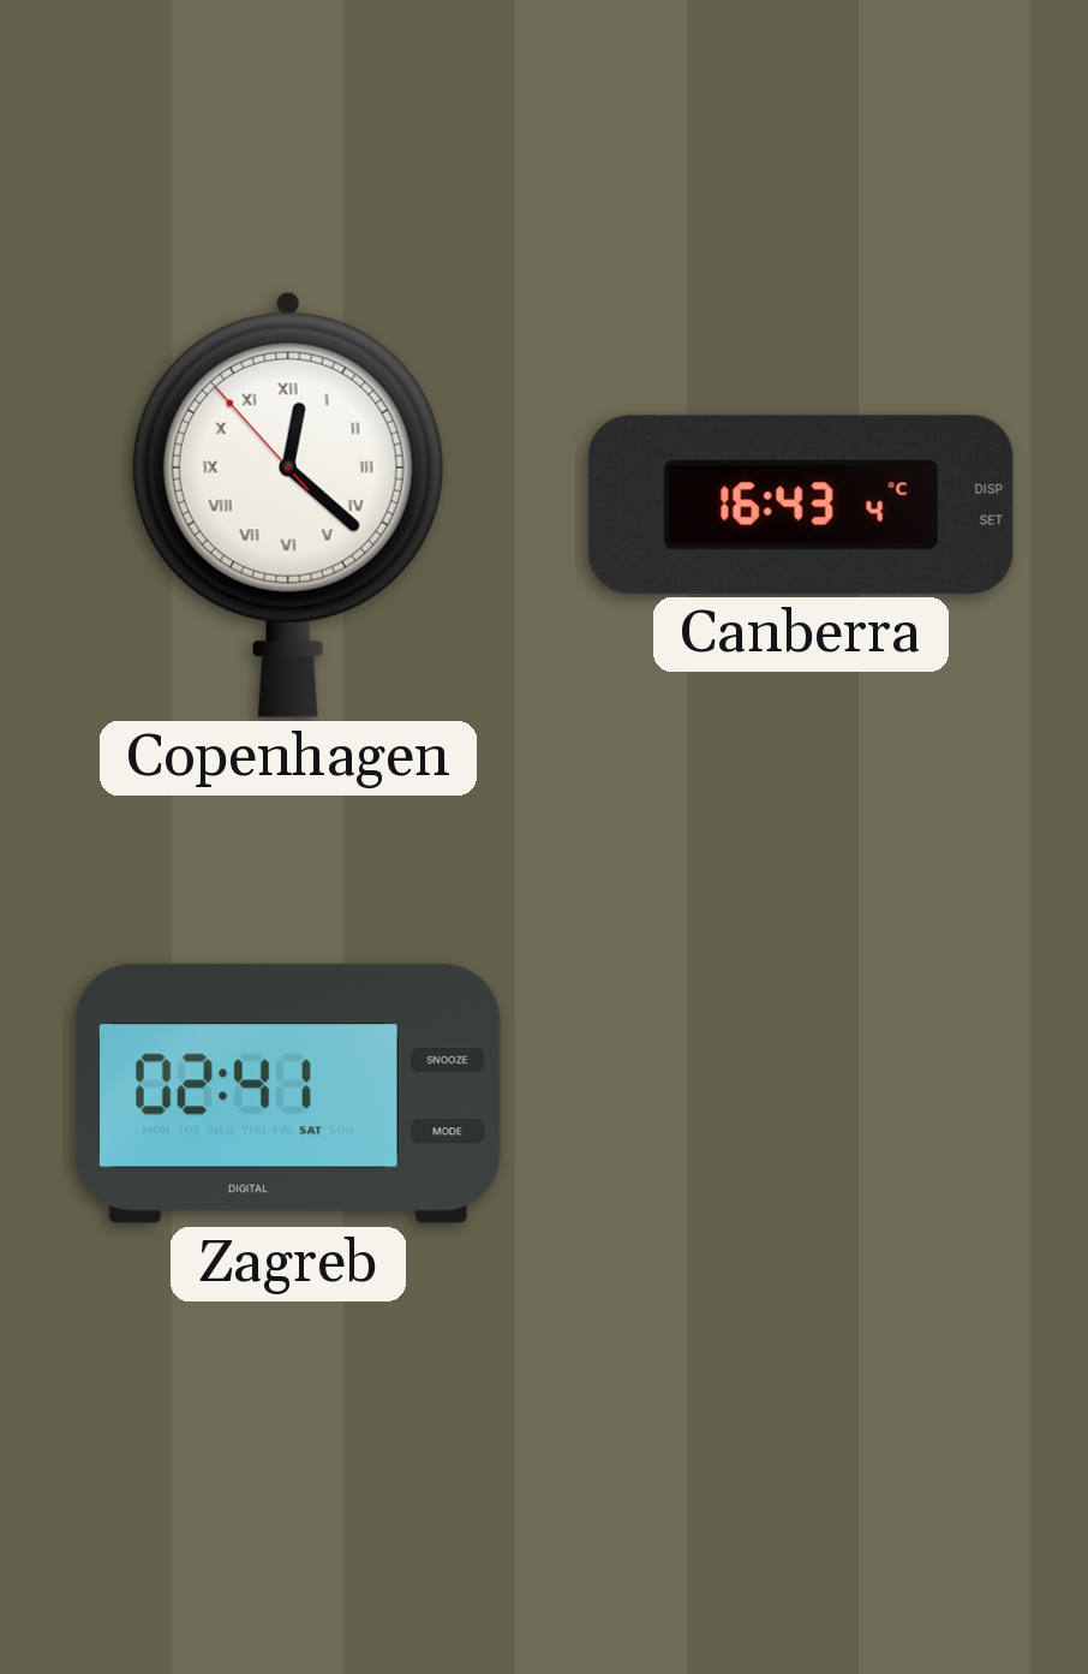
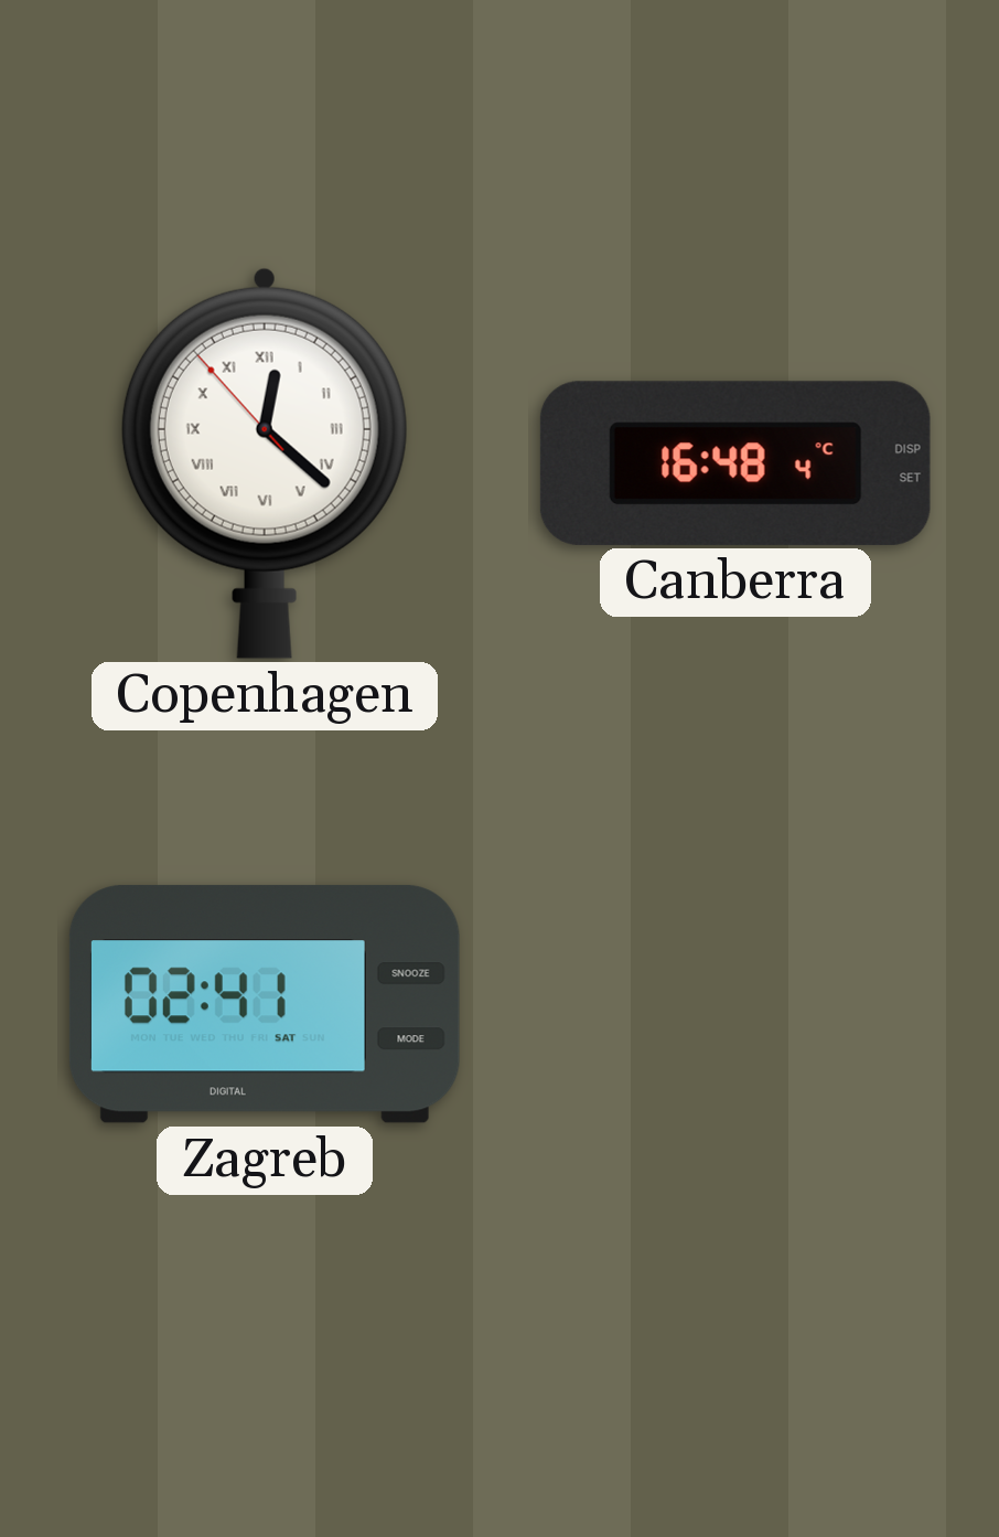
Canberra: 16:43 -> 16:48 (735, 463)
